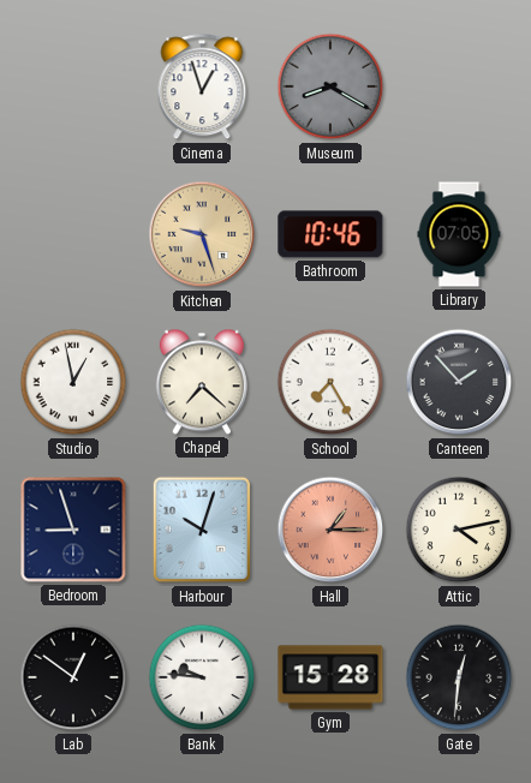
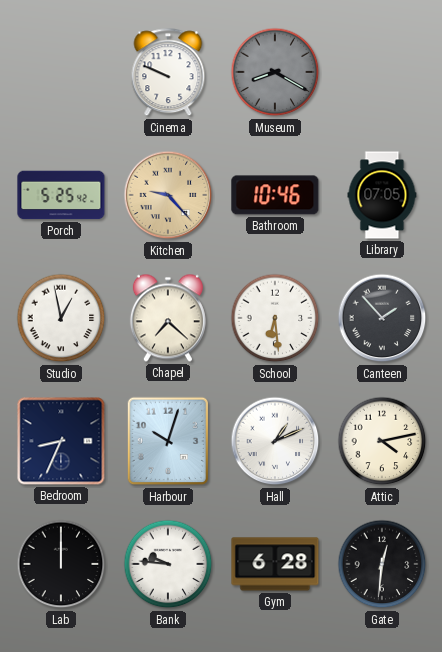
Cinema: 12:57 -> 9:49 (168, 73)
Porch: none -> 5:25 (61, 195)
Kitchen: 9:27 -> 9:23 (168, 195)
School: 7:25 -> 6:29 (275, 318)
Bedroom: 8:57 -> 8:34 (61, 441)
Hall: 1:15 -> 1:11 (275, 441)
Hall dial: salmon -> white (275, 441)
Lab: 12:51 -> 12:00 (61, 564)
Gym: 15:28 -> 6:28 (275, 564)
